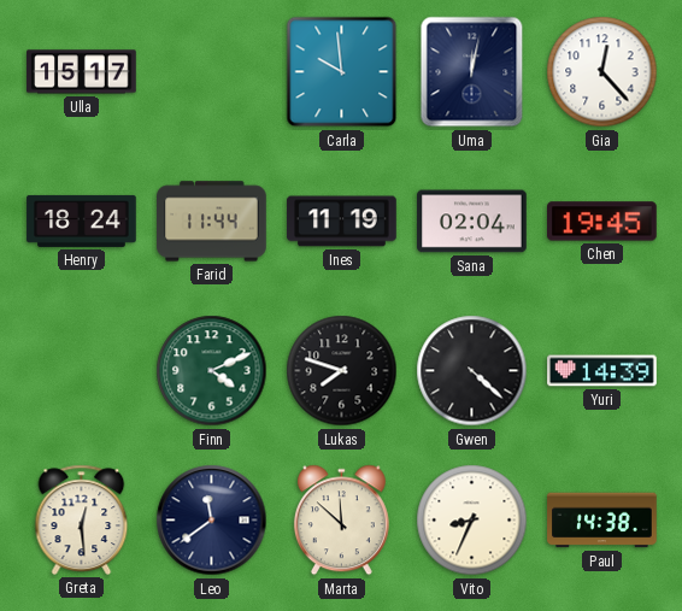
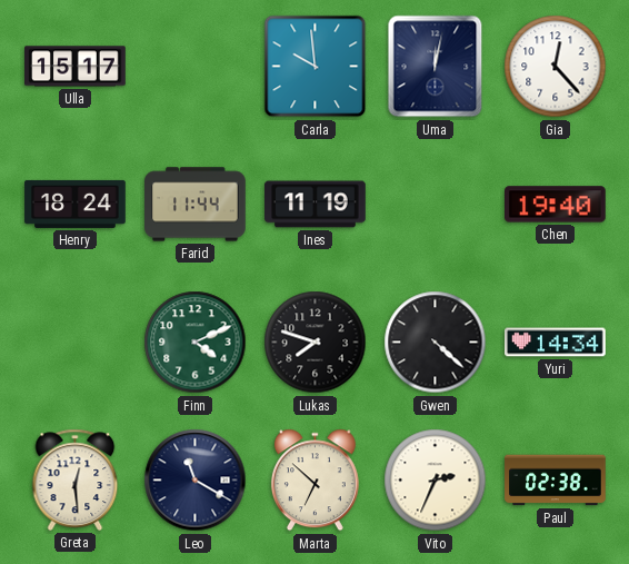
Sana: 02:04 -> none (472, 222)
Chen: 19:45 -> 19:40 (556, 205)
Yuri: 14:39 -> 14:34 (556, 343)
Leo: 11:39 -> 11:20 (196, 481)
Marta: 11:52 -> 6:52 (314, 481)
Vito: 8:34 -> 2:34 (436, 481)
Paul: 14:38 -> 02:38 (556, 481)
